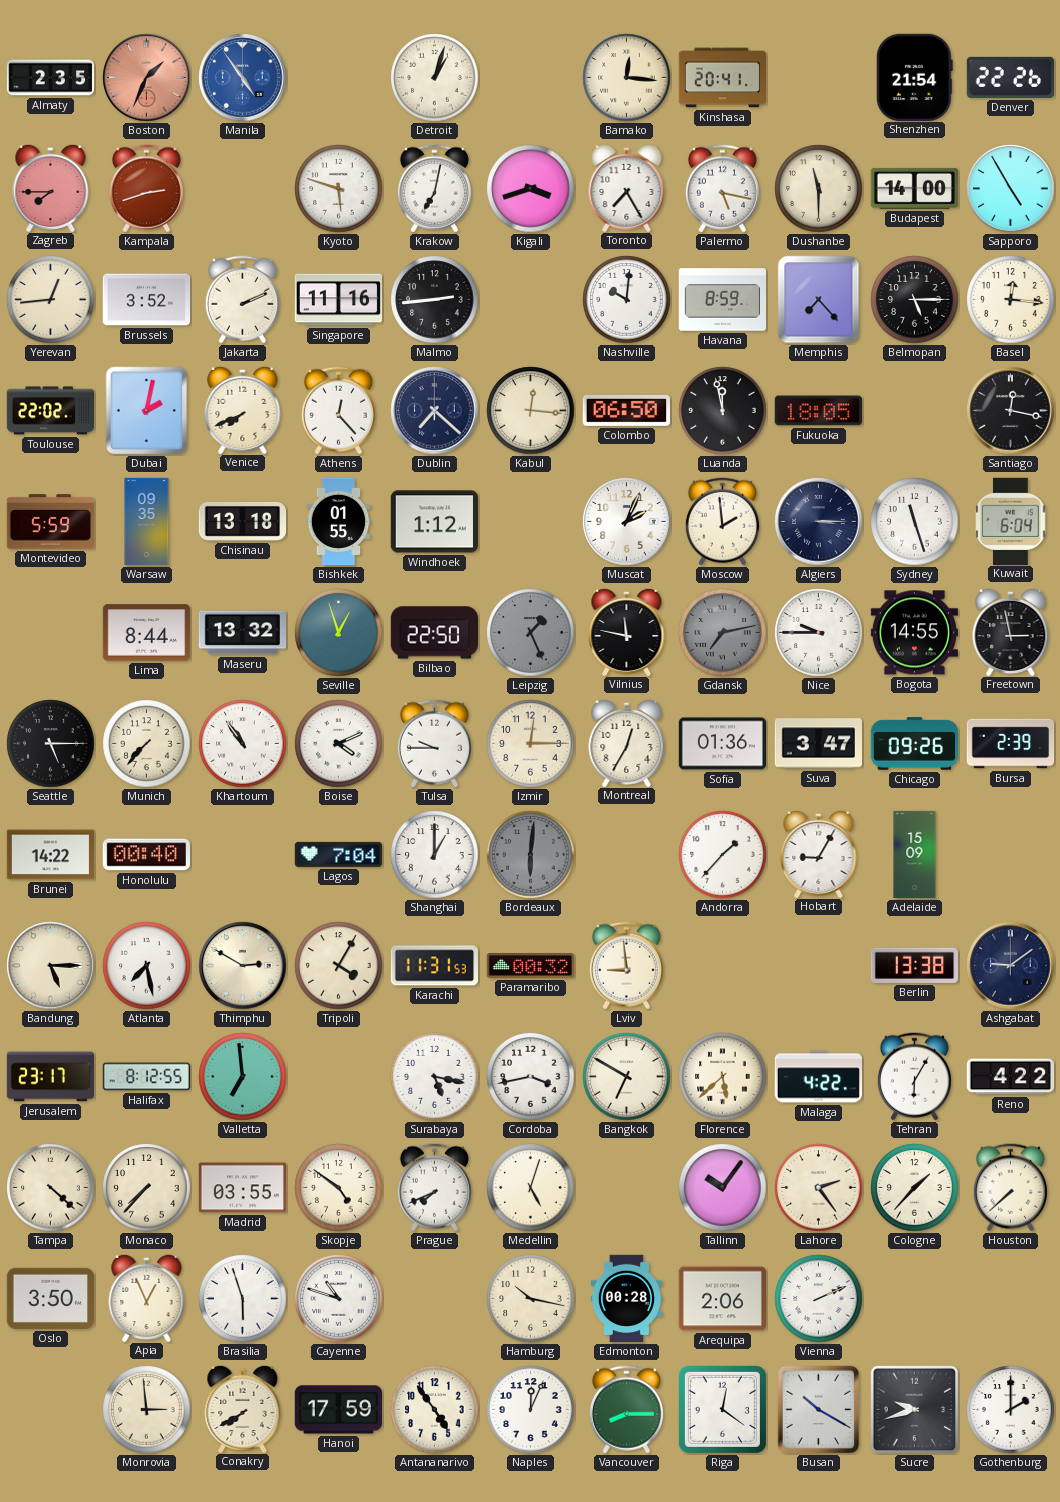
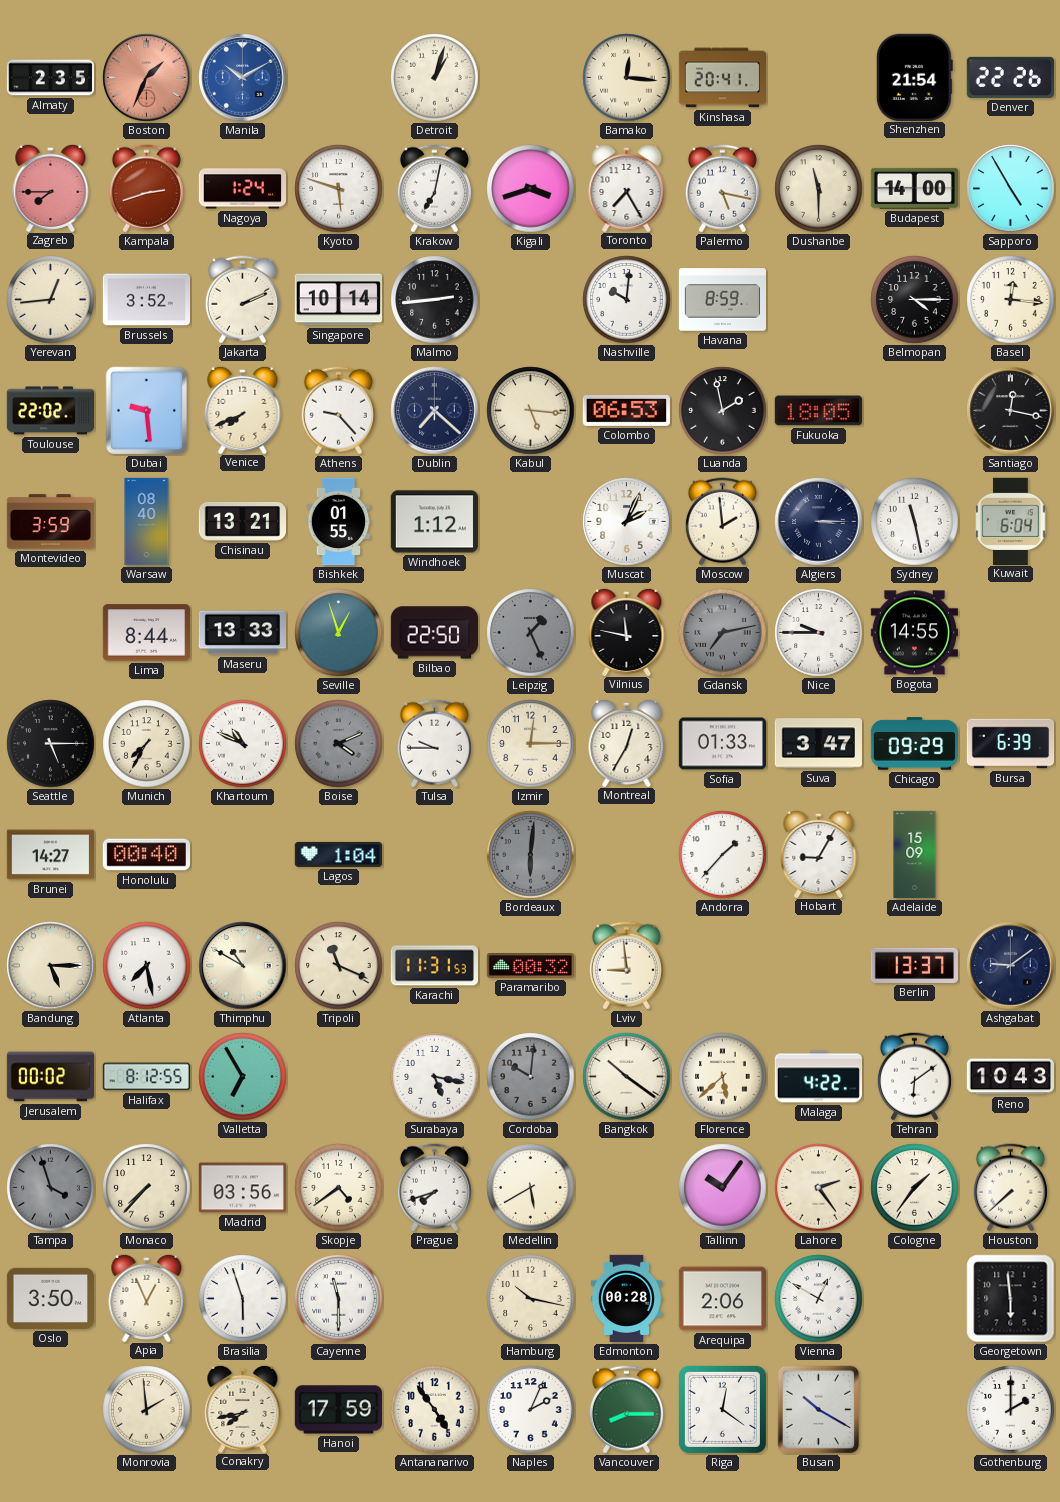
Manila: 4:54 -> 10:10 (243, 78)
Nagoya: none -> 1:24 (242, 189)
Singapore: 11:16 -> 10:14 (338, 300)
Memphis: 7:23 -> none (819, 300)
Belmopan: 5:15 -> 4:15 (915, 300)
Dubai: 2:02 -> 9:29 (147, 411)
Athens: 12:23 -> 9:23 (338, 411)
Kabul: 12:16 -> 5:16 (531, 411)
Colombo: 06:50 -> 06:53 (626, 410)
Luanda: 11:58 -> 1:58 (723, 411)
Montevideo: 5:59 -> 3:59 (51, 522)
Warsaw: 09:35 -> 08:40 (147, 522)
Chisinau: 13:18 -> 13:21 (242, 522)
Sydney: 11:27 -> 11:28 (915, 522)
Maseru: 13:32 -> 13:33 (242, 633)
Freetown: 2:58 -> none (1011, 631)
Munich: 7:37 -> 7:35 (147, 744)
Khartoum: 10:54 -> 10:49 (243, 744)
Boise dial: white -> grey (339, 744)
Sofia: 01:36 -> 01:33 (722, 744)
Chicago: 09:26 -> 09:29 (915, 744)
Bursa: 2:39 -> 6:39 (1011, 744)
Brunei: 14:22 -> 14:27 (50, 855)
Lagos: 7:04 -> 1:04 (338, 854)
Shanghai: 1:00 -> none (435, 855)
Thimphu: 2:50 -> 10:50 (243, 966)
Tripoli: 4:05 -> 11:19 (339, 966)
Berlin: 13:38 -> 13:37 (914, 965)
Jerusalem: 23:17 -> 00:02 (51, 1077)
Valletta: 6:59 -> 6:55 (243, 1077)
Cordoba: 3:43 -> 10:01 (531, 1077)
Cordoba dial: white -> grey (531, 1077)
Bangkok: 6:50 -> 10:21 (627, 1077)
Tehran: 6:05 -> 6:09 (914, 1077)
Reno: 4:22 -> 10:43 (1011, 1077)
Tampa: 4:22 -> 3:57 (51, 1188)
Tampa dial: cream -> grey (51, 1188)
Madrid: 03:55 -> 03:56 (242, 1188)
Skopje: 4:51 -> 4:39 (339, 1188)
Prague: 7:41 -> 7:42 (434, 1188)
Medellin: 5:03 -> 5:40 (531, 1188)
Cologne: 1:37 -> 1:36 (915, 1188)
Cayenne: 10:48 -> 11:30 (339, 1299)
Vienna: 2:11 -> 12:50 (819, 1299)
Georgetown: none -> 5:59 (1011, 1299)
Monrovia: 2:59 -> 1:59 (147, 1410)
Conakry: 7:40 -> 7:43 (243, 1408)
Naples: 12:04 -> 2:04 (531, 1410)
Sucre: 9:42 -> none (915, 1410)
